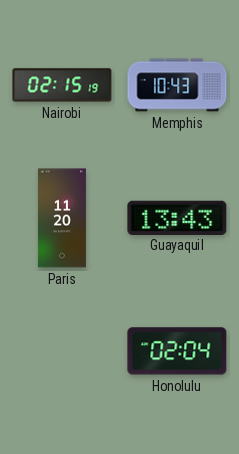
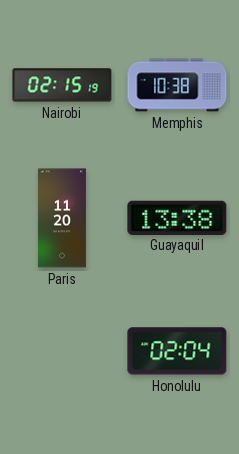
Memphis: 10:43 -> 10:38 (177, 85)
Guayaquil: 13:43 -> 13:38 (177, 217)
